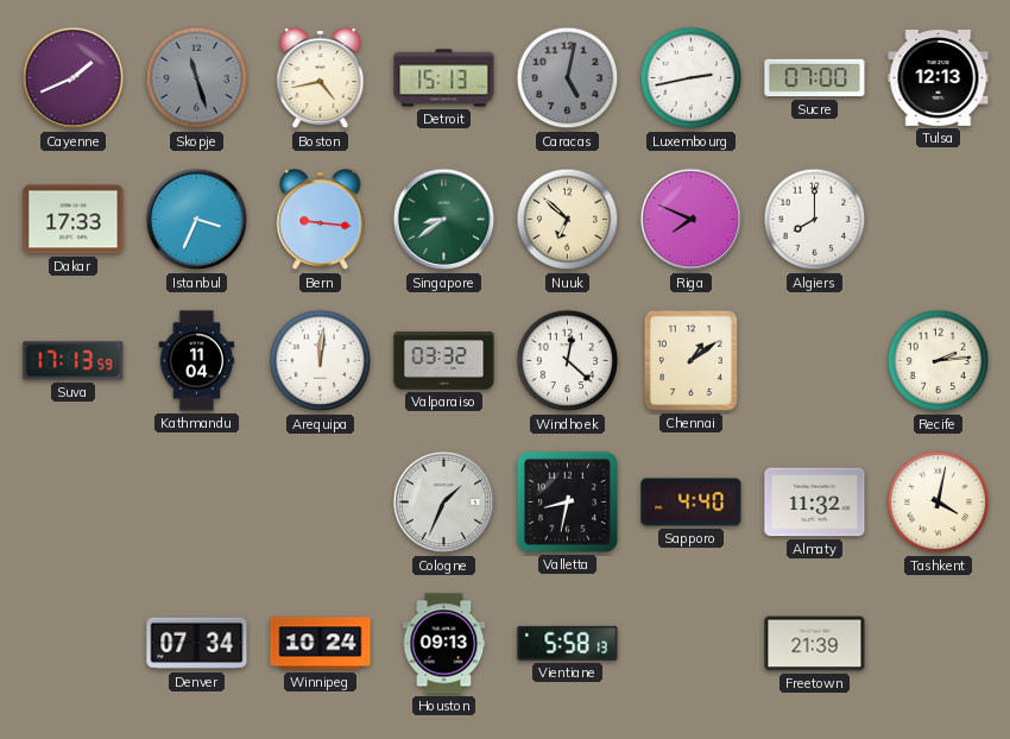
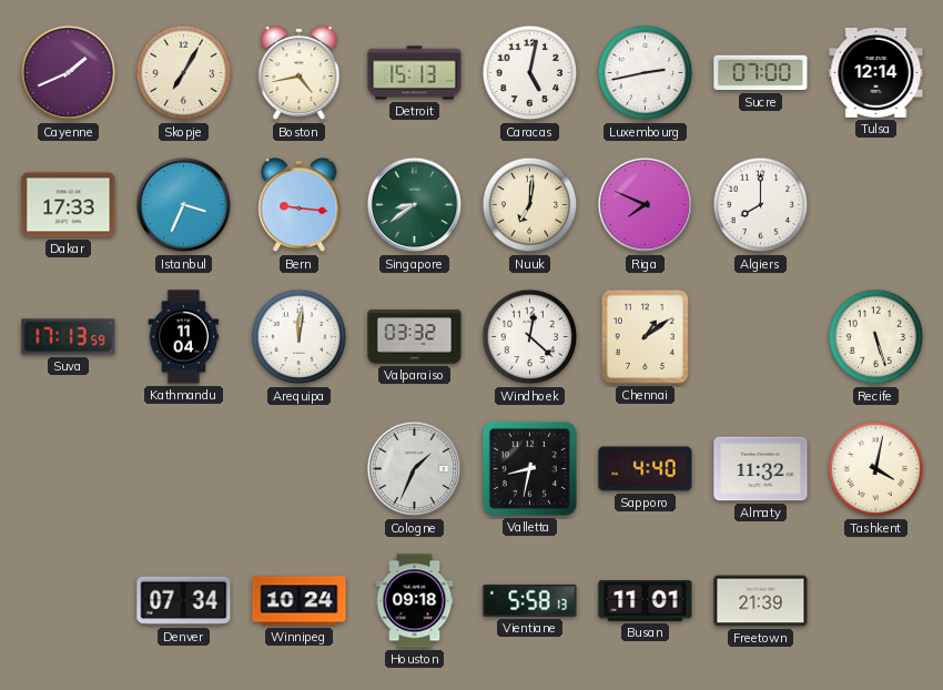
Skopje: 11:27 -> 7:05 (184, 73)
Skopje dial: grey -> cream (184, 73)
Caracas dial: grey -> white (530, 73)
Tulsa: 12:13 -> 12:14 (876, 72)
Nuuk: 6:52 -> 7:01 (530, 205)
Recife: 2:14 -> 5:27 (876, 337)
Houston: 09:13 -> 09:18 (415, 601)
Busan: none -> 11:01 (646, 601)
